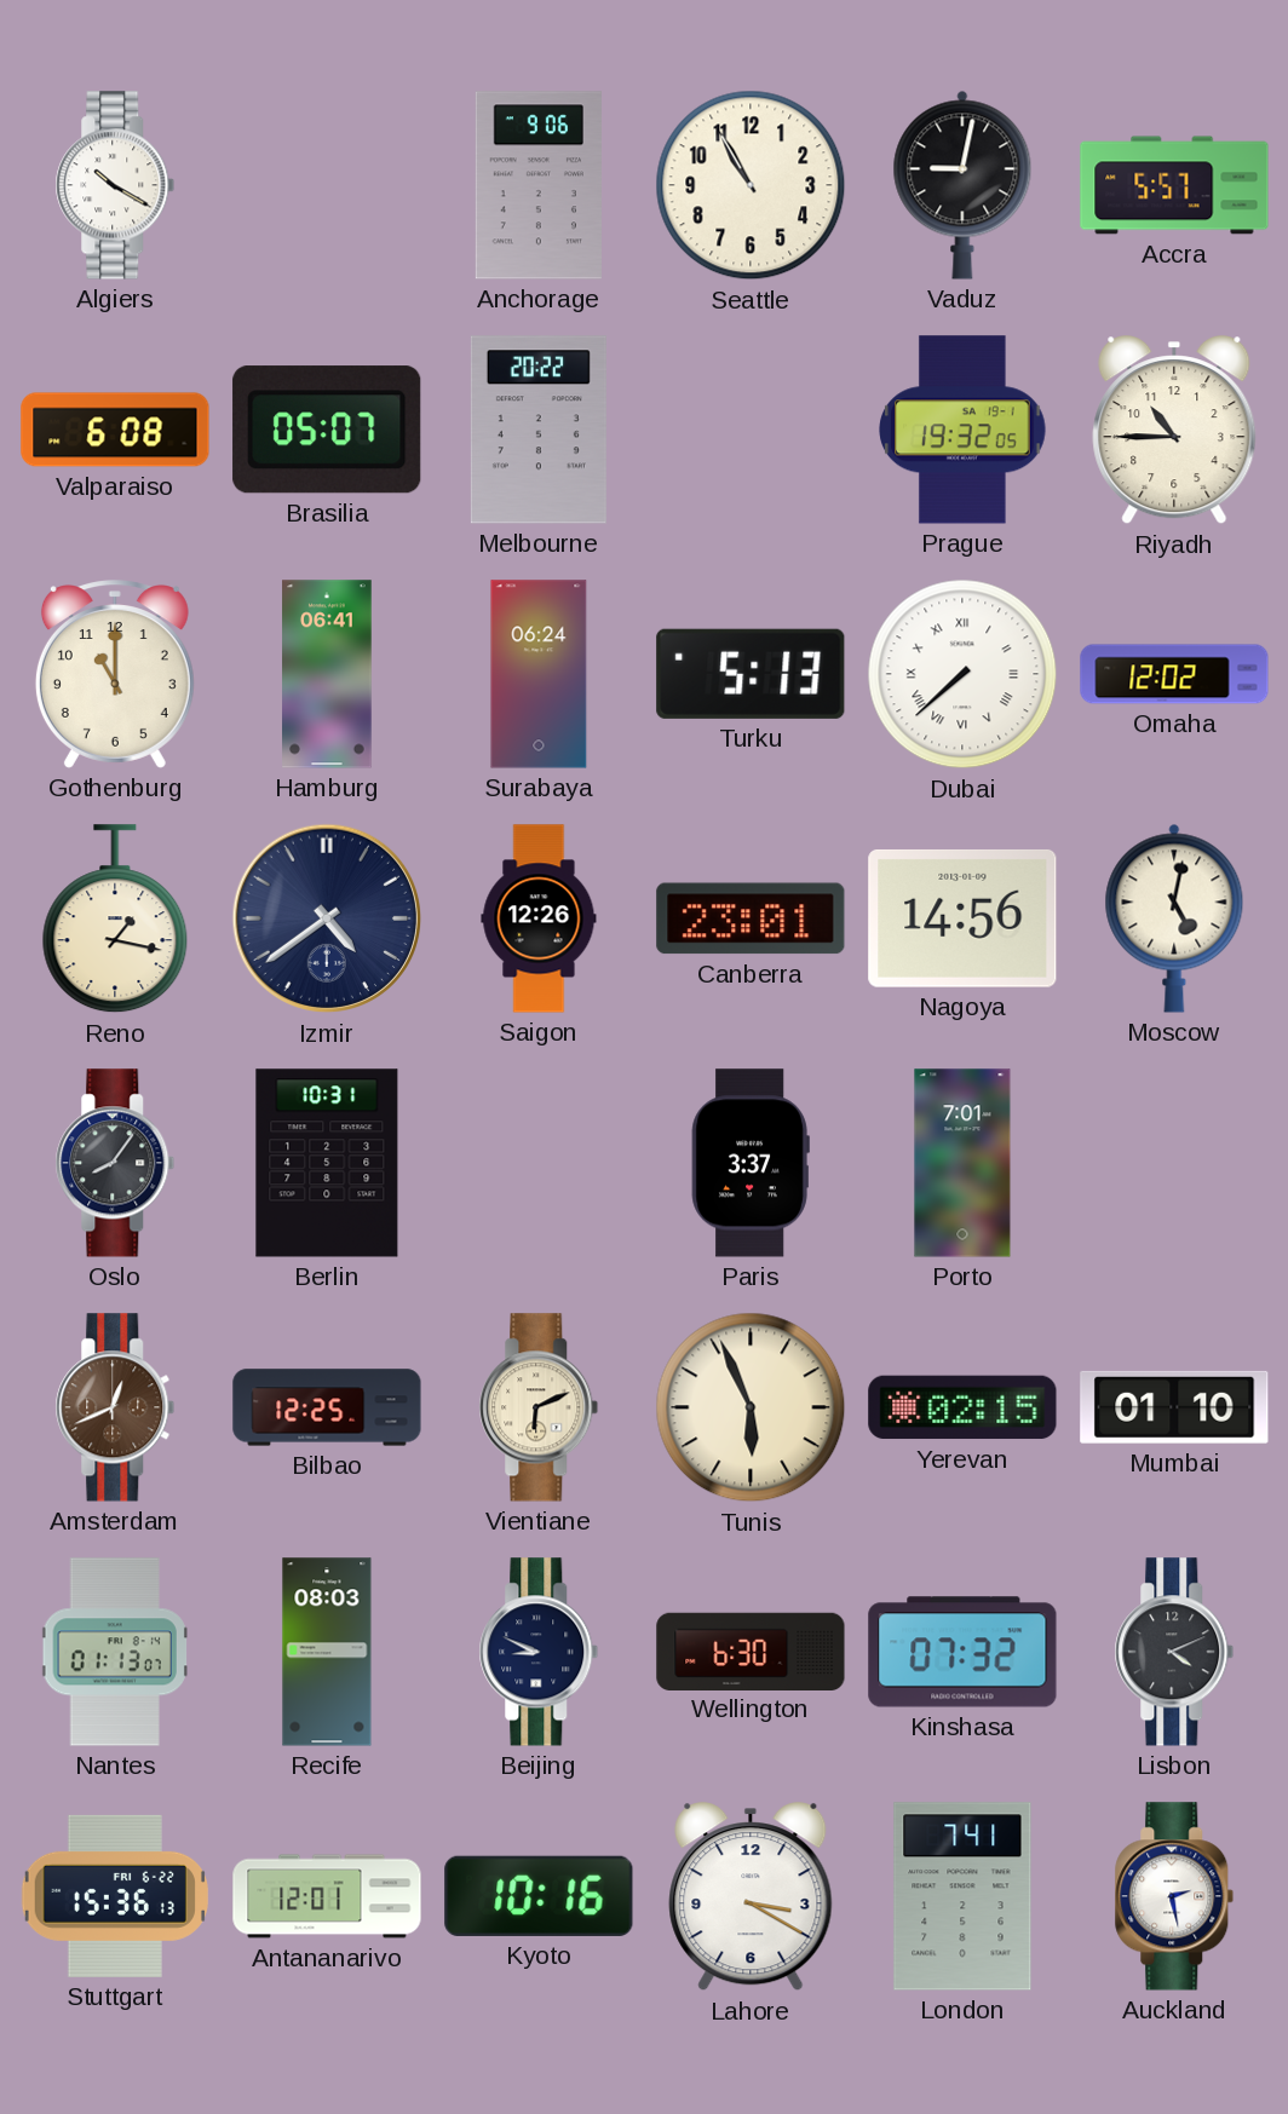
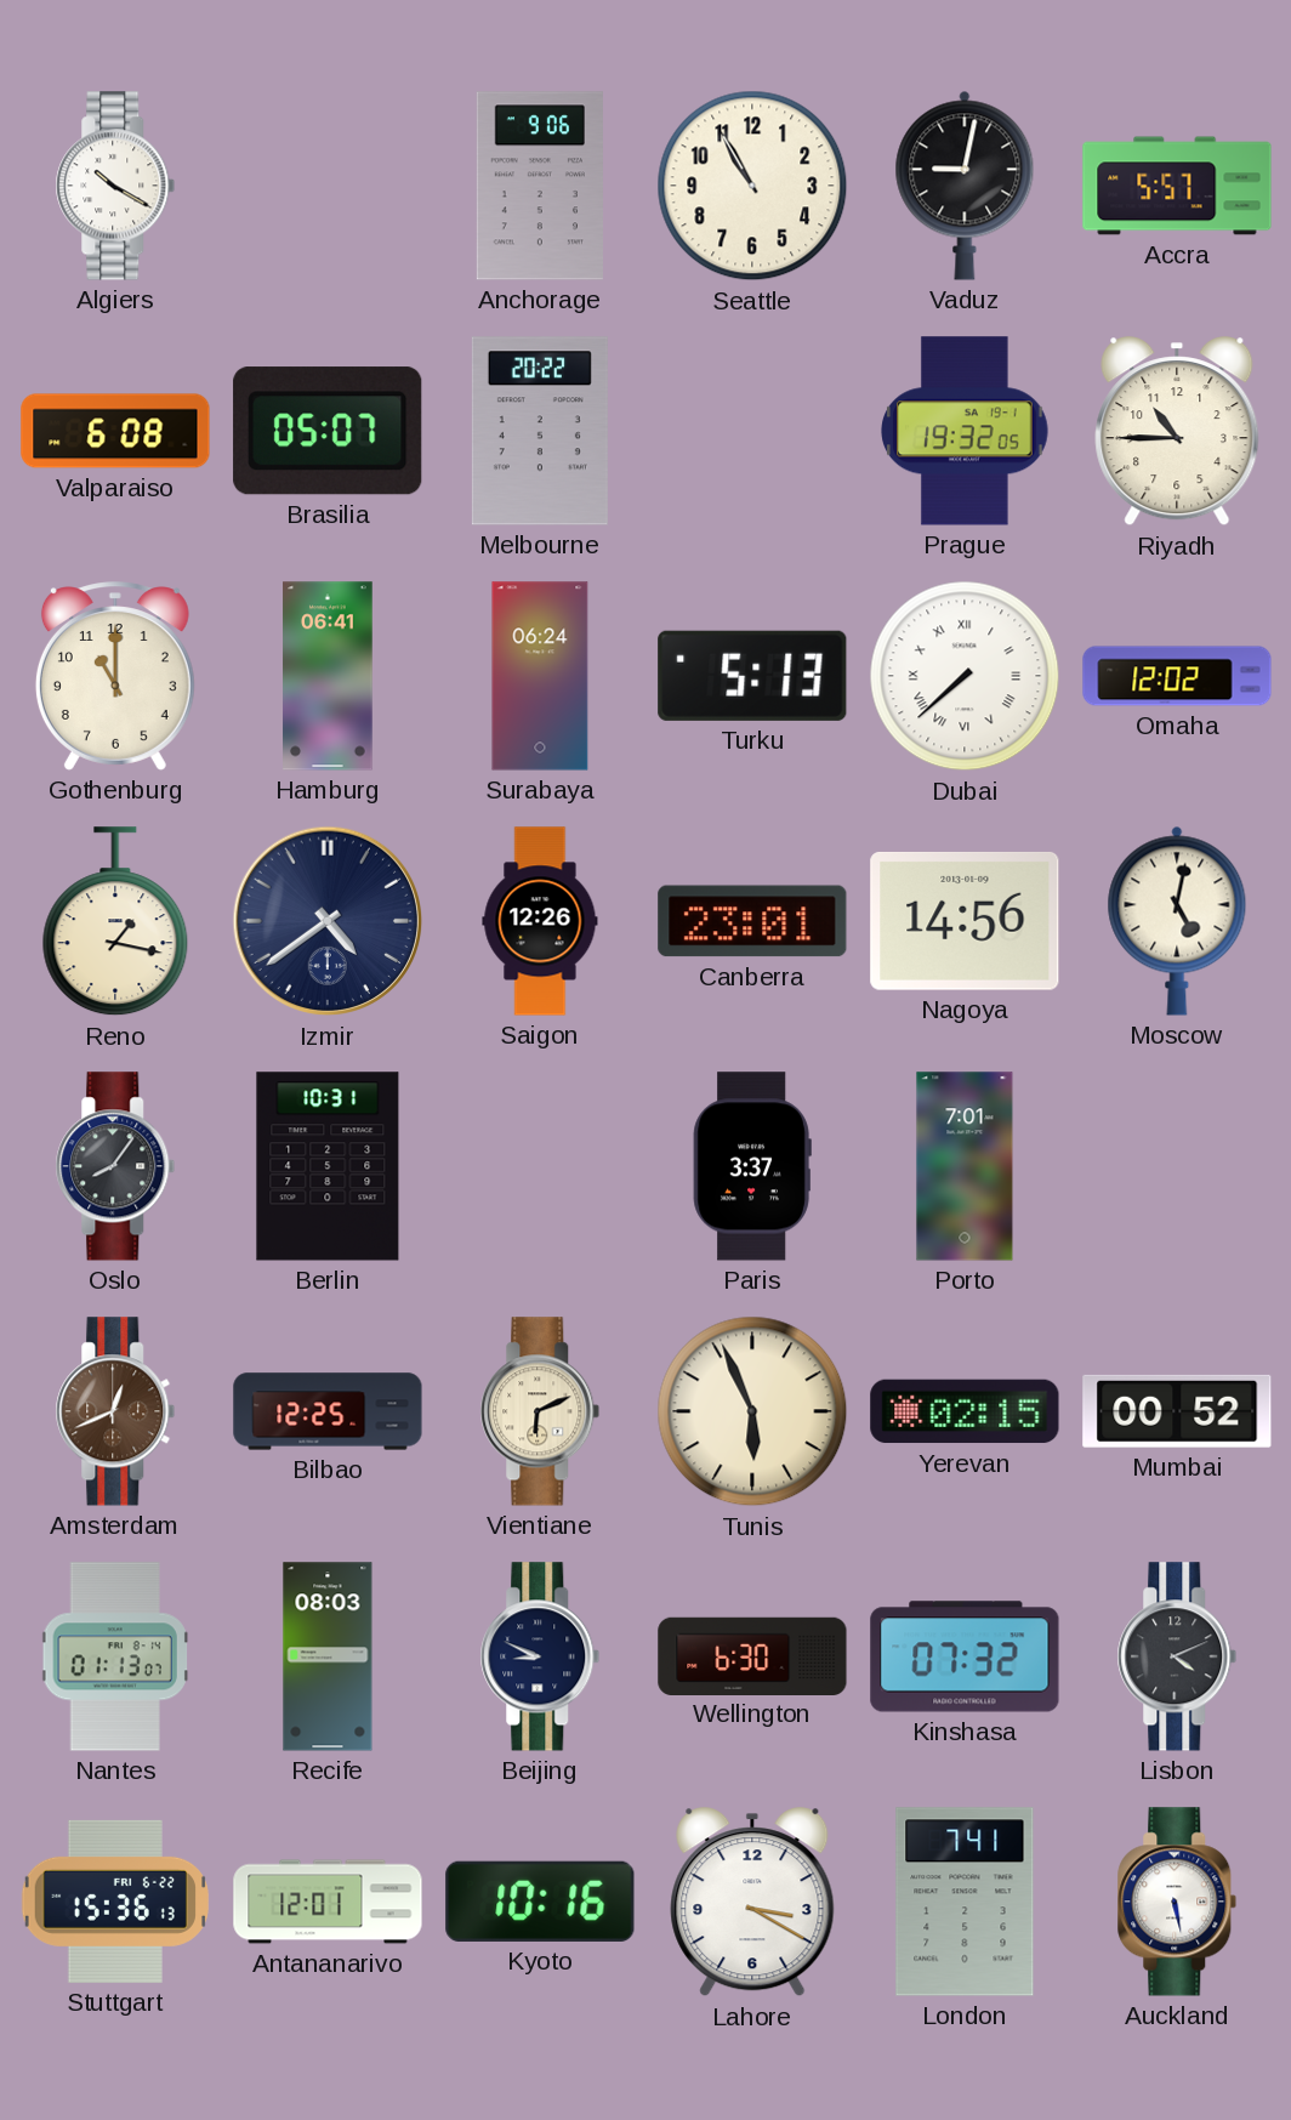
Mumbai: 01:10 -> 00:52 (1177, 1411)
Auckland: 2:28 -> 5:28 (1177, 1902)
